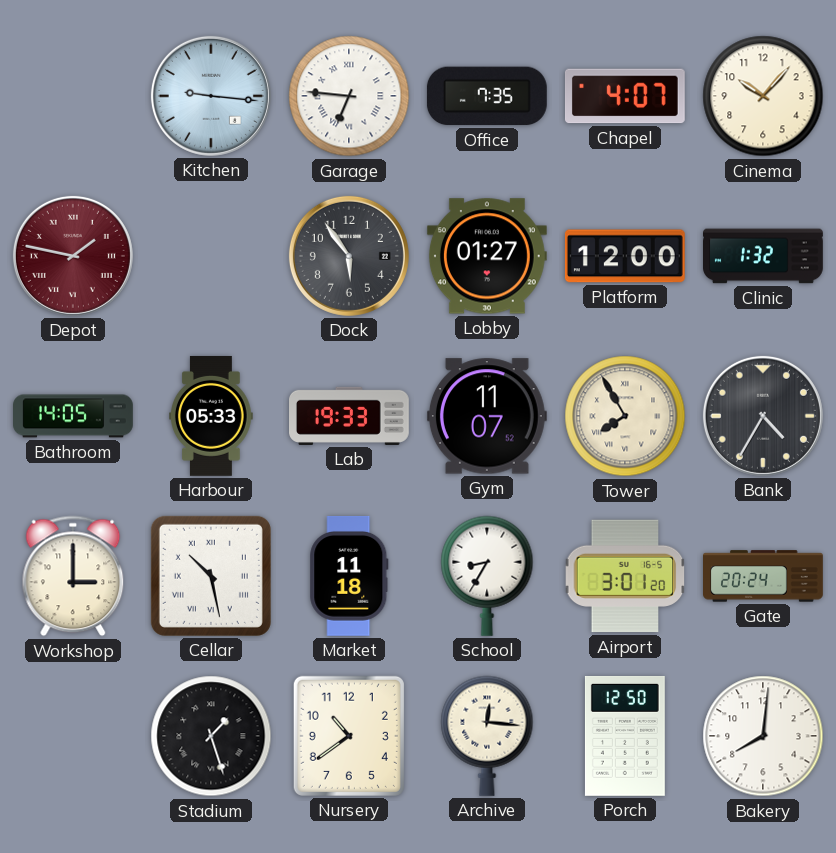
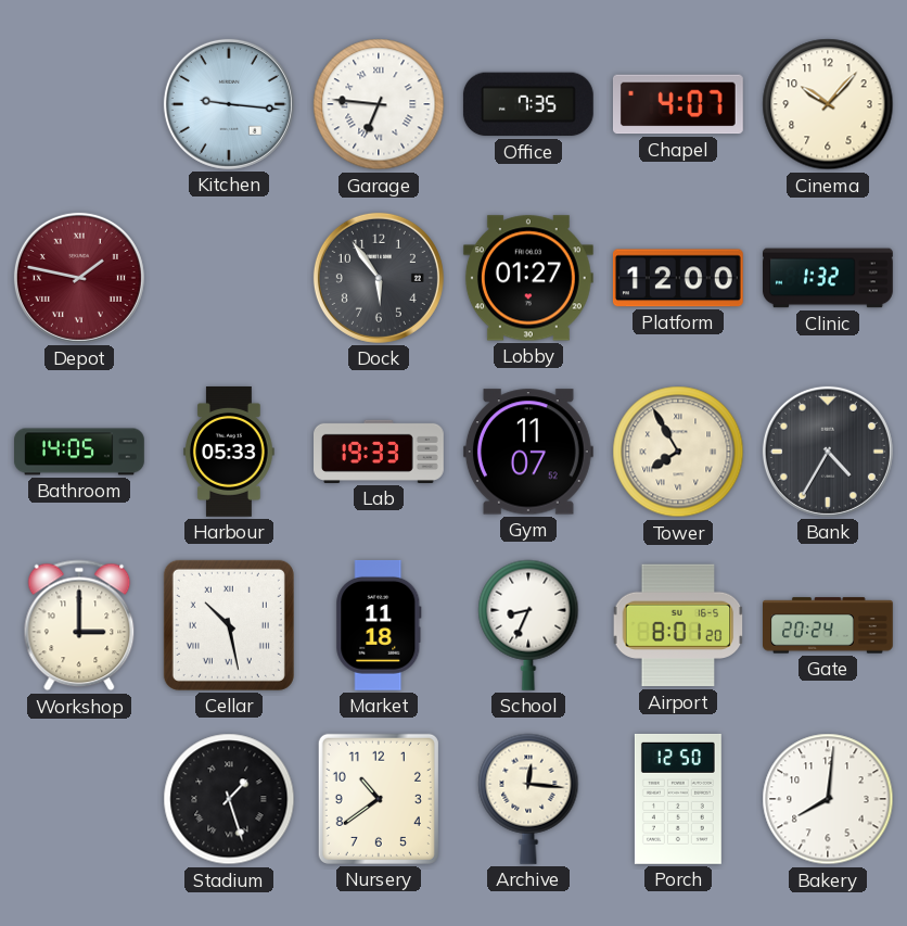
School: 8:35 -> 8:34 (528, 625)
Airport: 3:01 -> 8:01 (678, 625)
